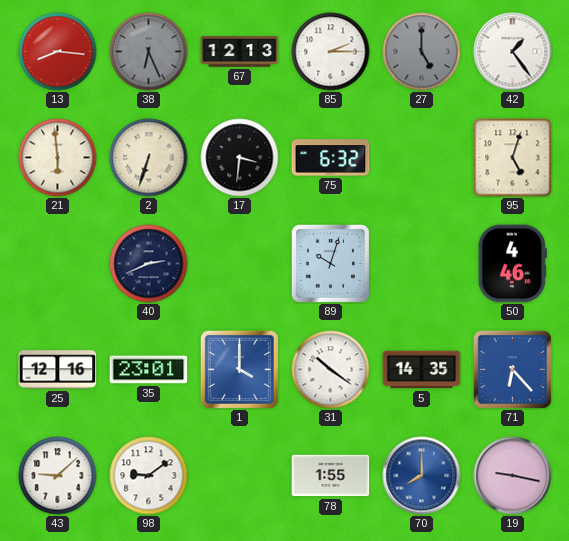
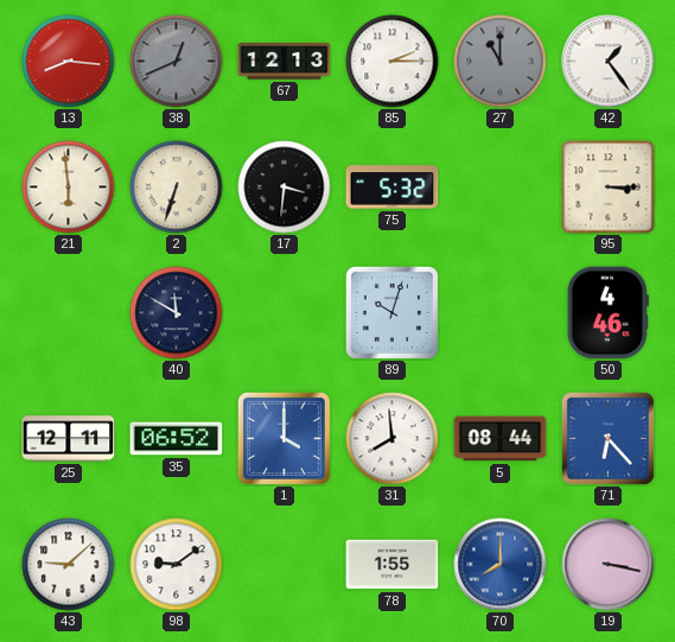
38: 6:26 -> 12:41 (177, 62)
27: 5:00 -> 11:00 (501, 62)
75: 6:32 -> 5:32 (393, 187)
95: 5:03 -> 3:15 (609, 187)
40: 2:41 -> 11:50 (177, 313)
25: 12:16 -> 12:11 (69, 439)
35: 23:01 -> 06:52 (177, 439)
31: 10:21 -> 7:59 (393, 439)
5: 14:35 -> 08:44 (501, 439)
19: 9:17 -> 3:17 (609, 565)
